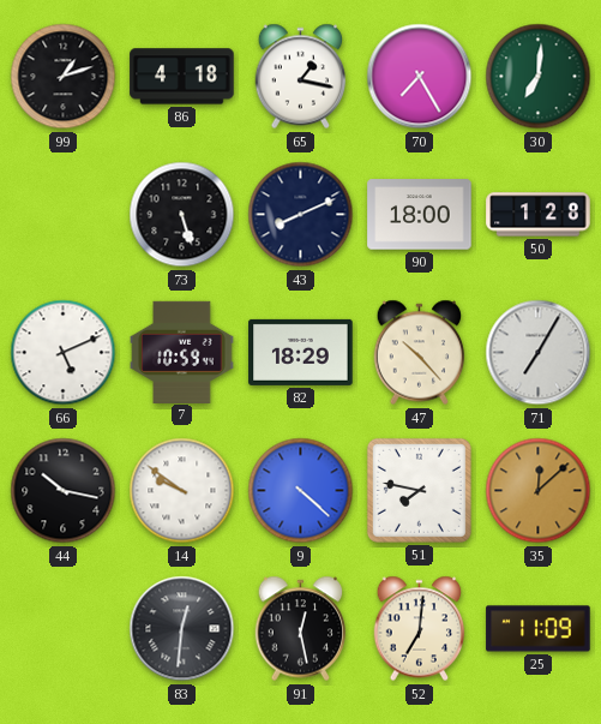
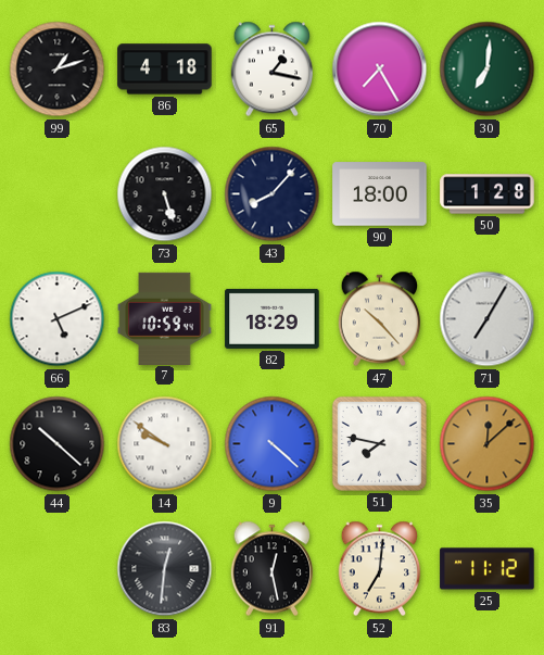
43: 8:11 -> 8:07 (273, 194)
44: 10:17 -> 10:22 (58, 444)
25: 11:09 -> 11:12 (488, 569)
